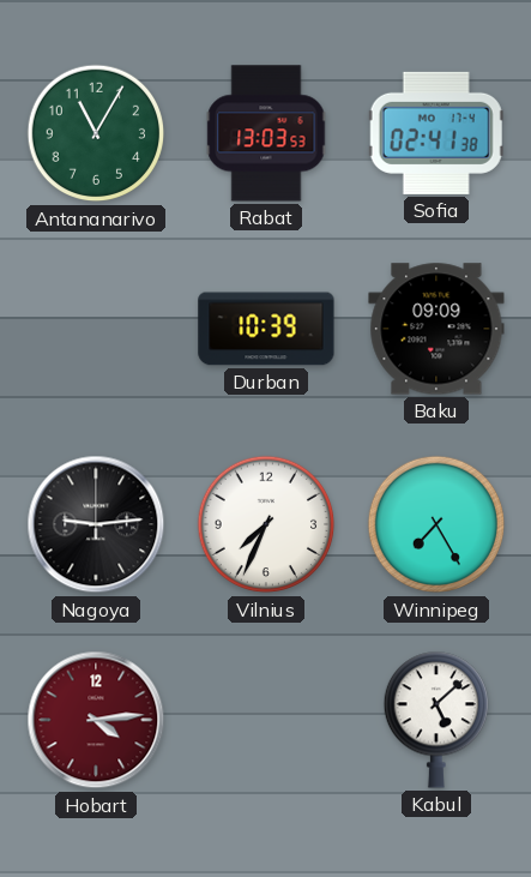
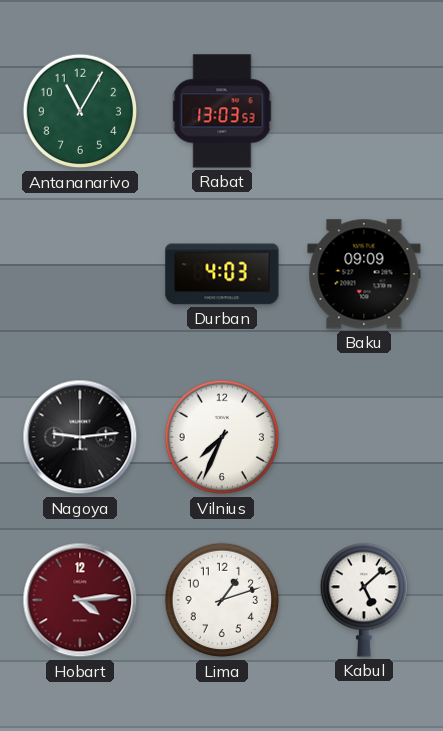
Sofia: 02:41 -> none (436, 133)
Durban: 10:39 -> 4:03 (222, 274)
Winnipeg: 7:25 -> none (436, 524)
Lima: none -> 1:12 (222, 600)
